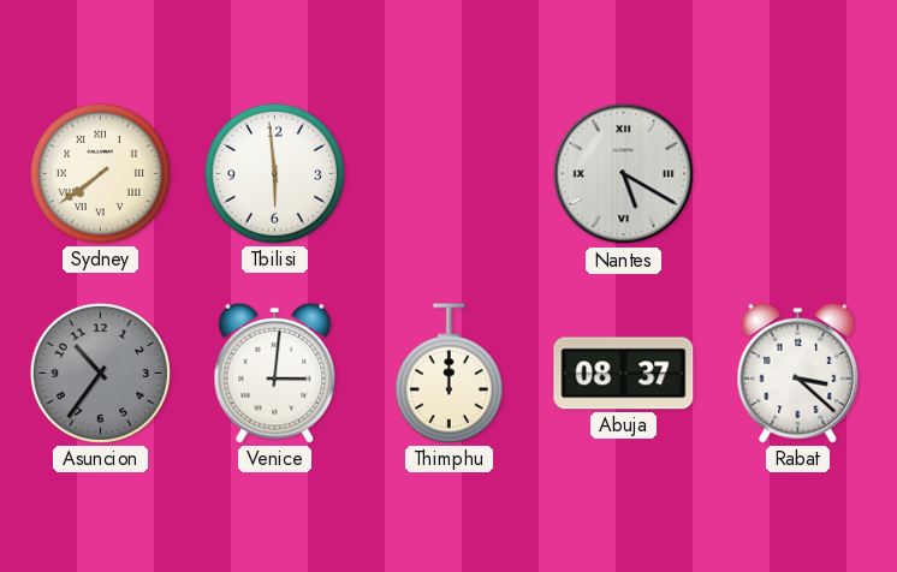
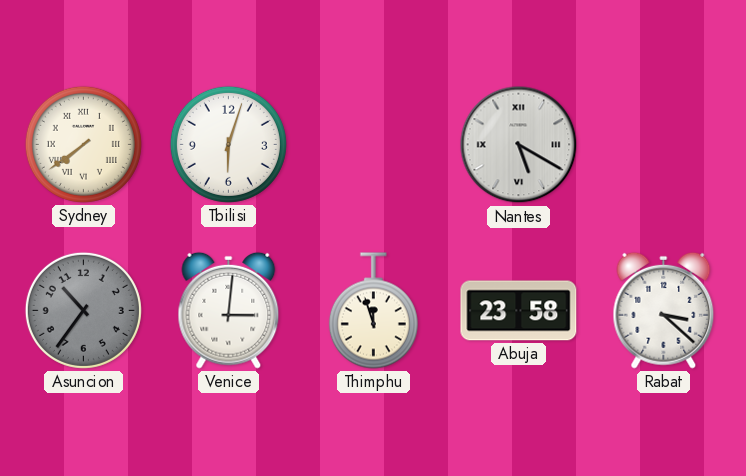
Tbilisi: 5:59 -> 6:03 (228, 144)
Thimphu: 12:00 -> 11:57 (373, 311)
Abuja: 08:37 -> 23:58 (519, 311)
